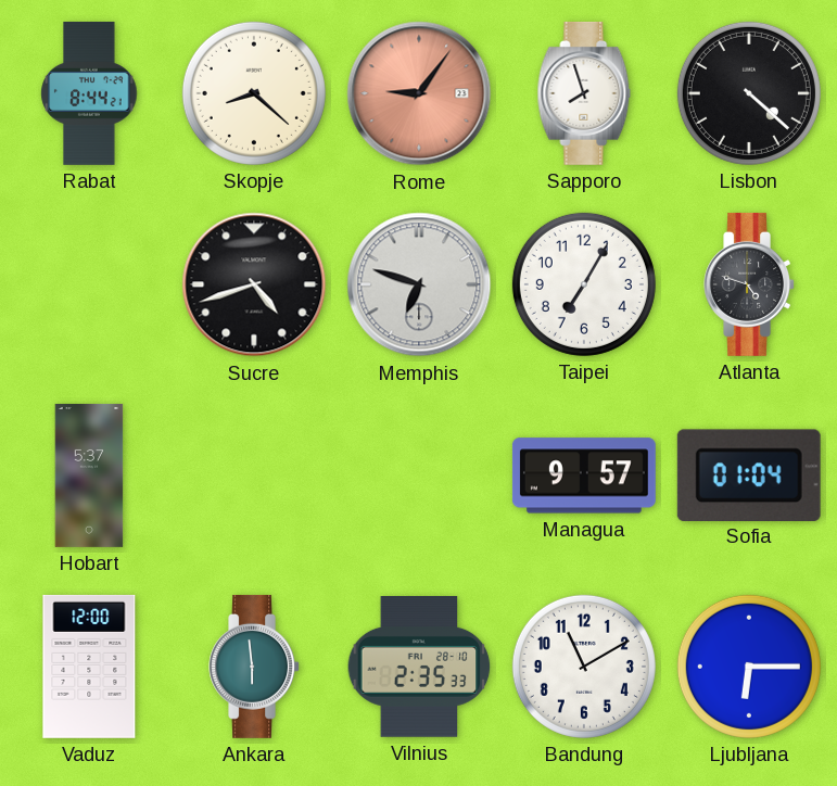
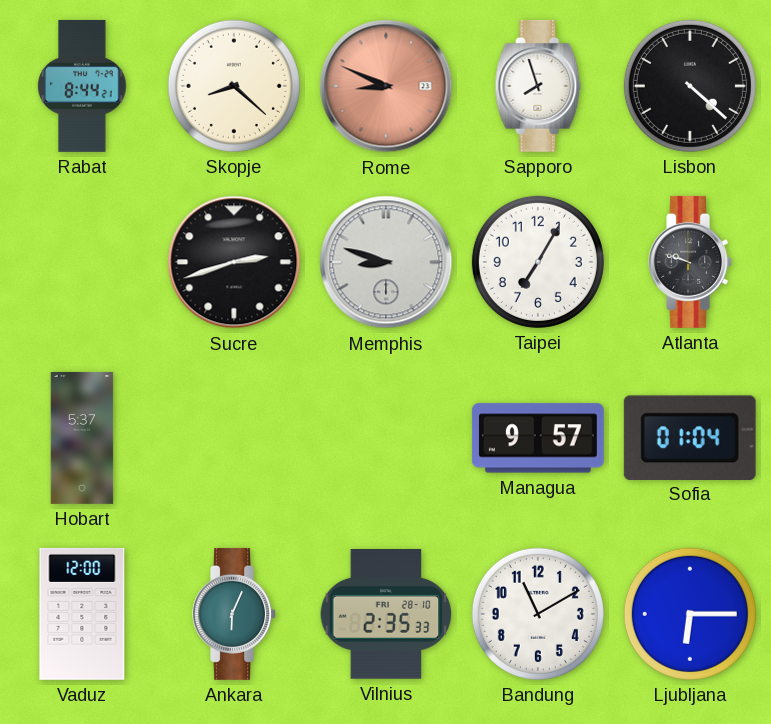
Rome: 9:06 -> 8:49 (386, 86)
Sucre: 4:42 -> 2:42 (234, 262)
Memphis: 6:48 -> 8:48 (386, 262)
Atlanta: 4:48 -> 9:48 (690, 262)
Ankara: 5:59 -> 6:04 (234, 614)
